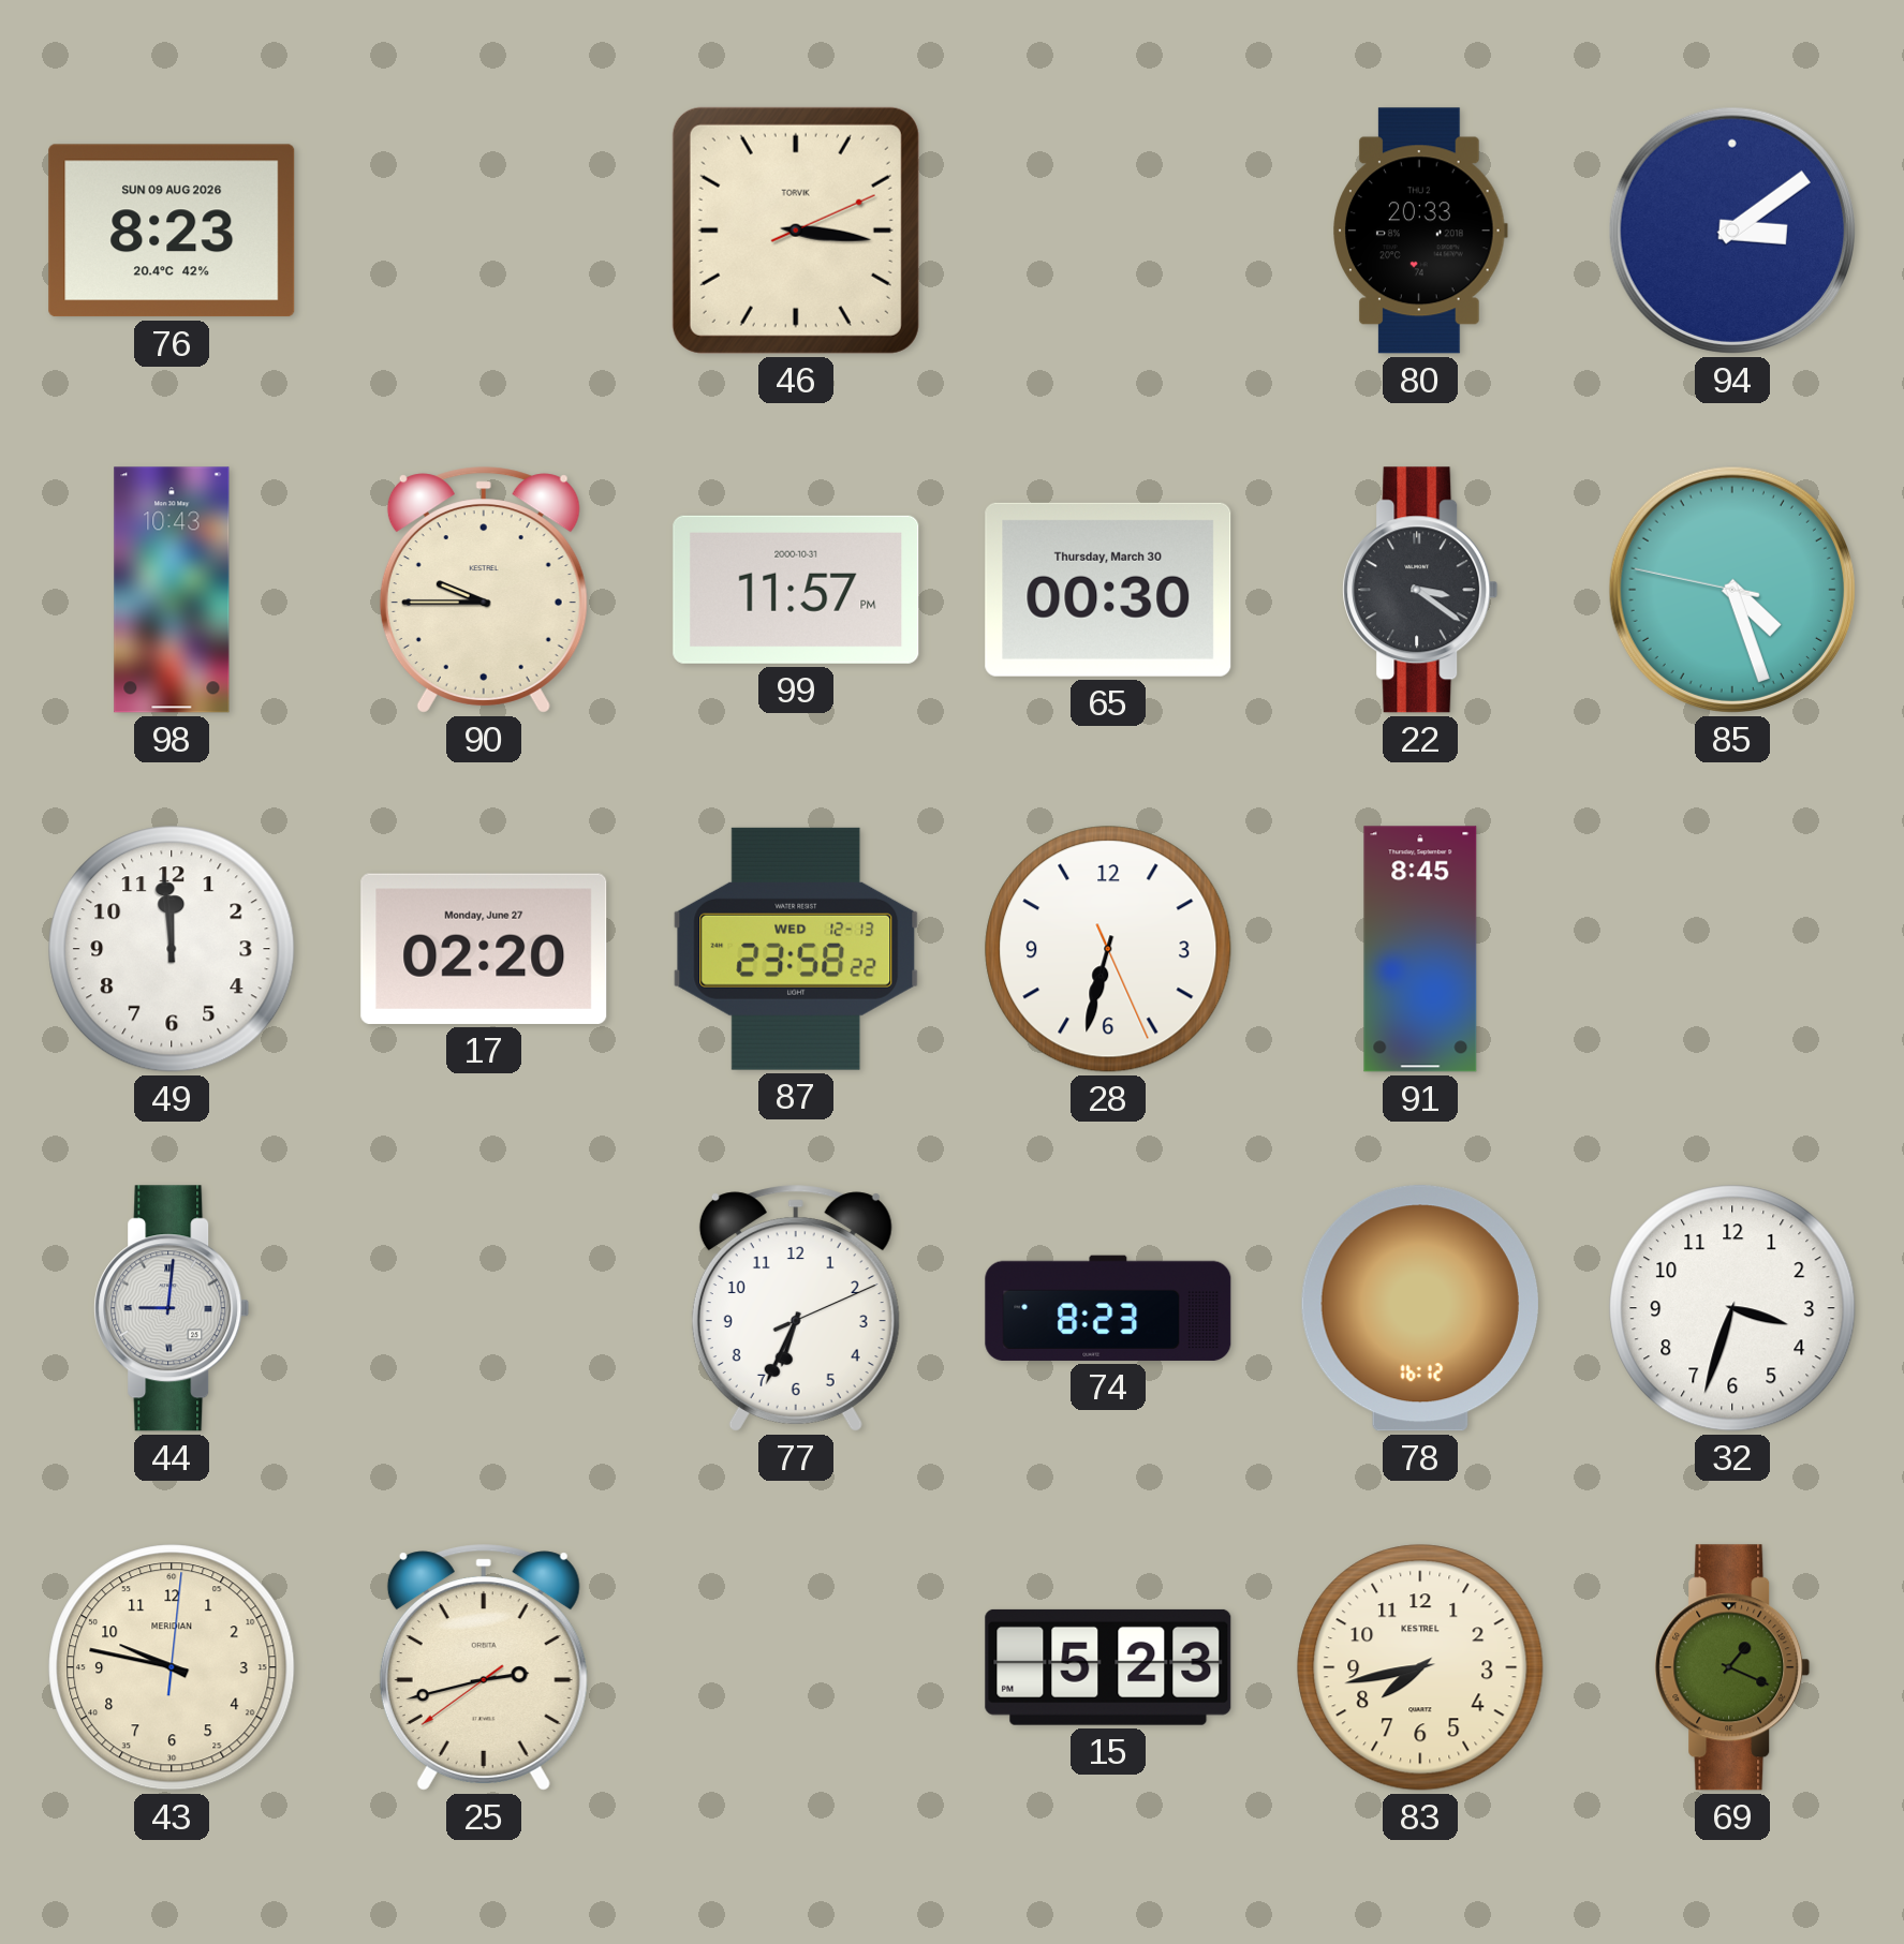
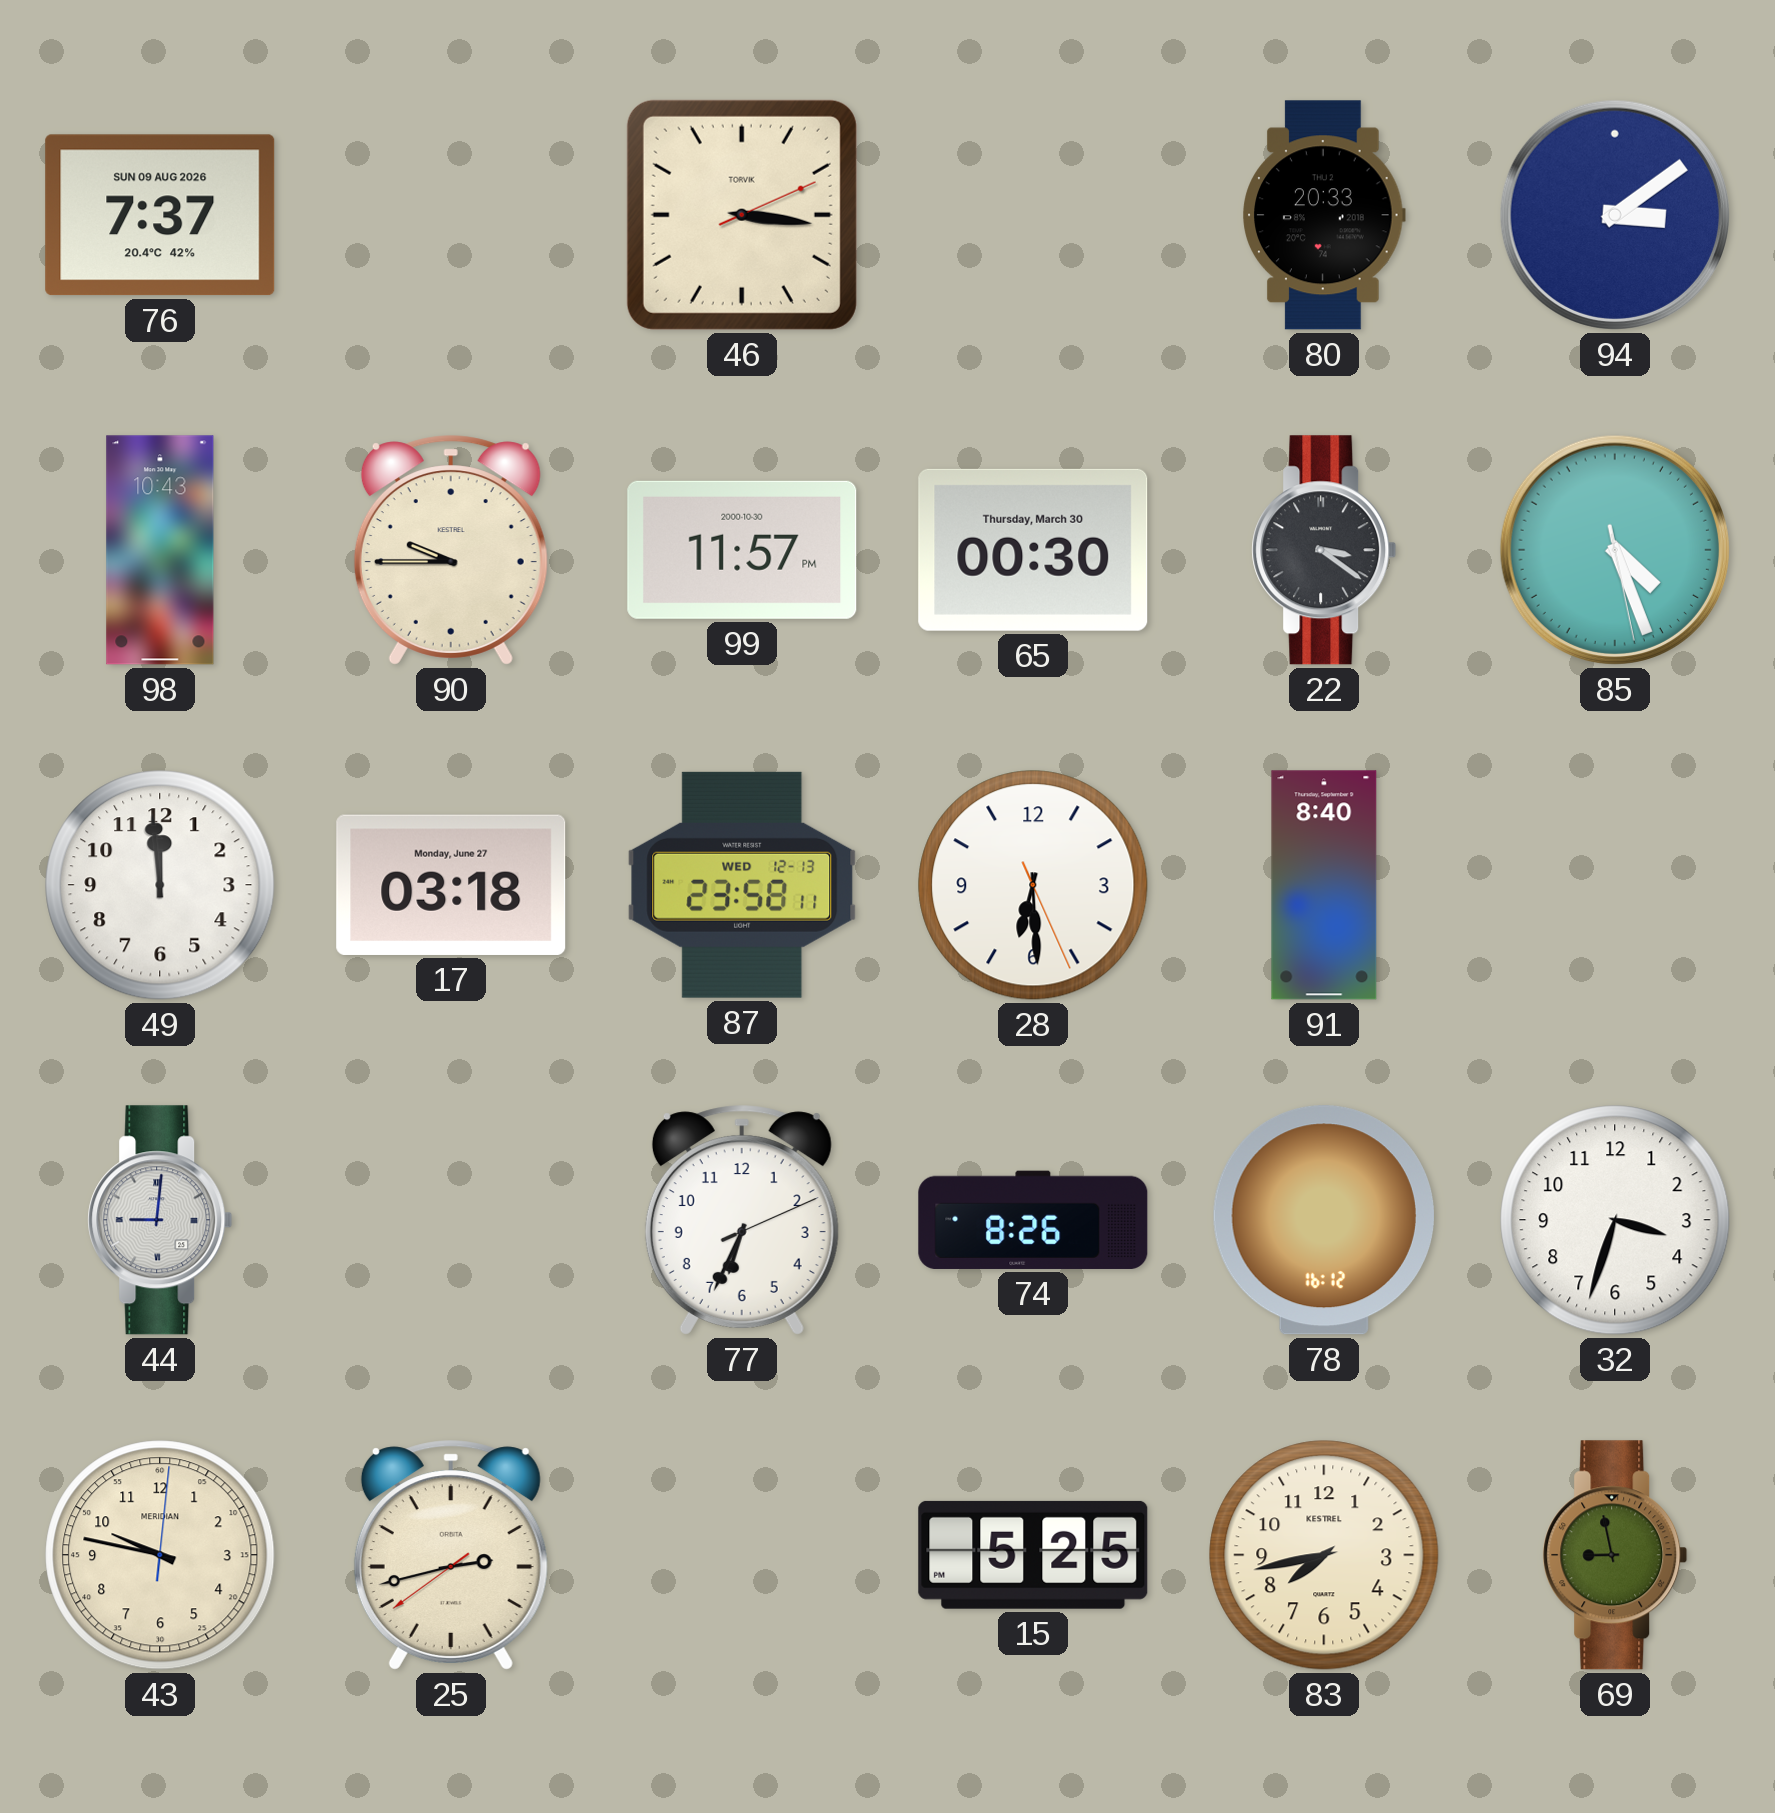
76: 8:23 -> 7:37 (160, 215)
99 date: 2000-10-31 -> 2000-10-30 (742, 550)
85: 4:26:47 -> 4:26:28 (1615, 550)
17: 02:20 -> 03:18 (451, 885)
87: 23:58:22 -> 23:58:11 (742, 885)
28: 6:32 -> 6:29 (1033, 885)
91: 8:45 -> 8:40 (1324, 885)
74: 8:23 -> 8:26 (1033, 1220)
15: 5:23 -> 5:25 (1033, 1555)
69: 1:19 -> 8:58 (1615, 1555)
